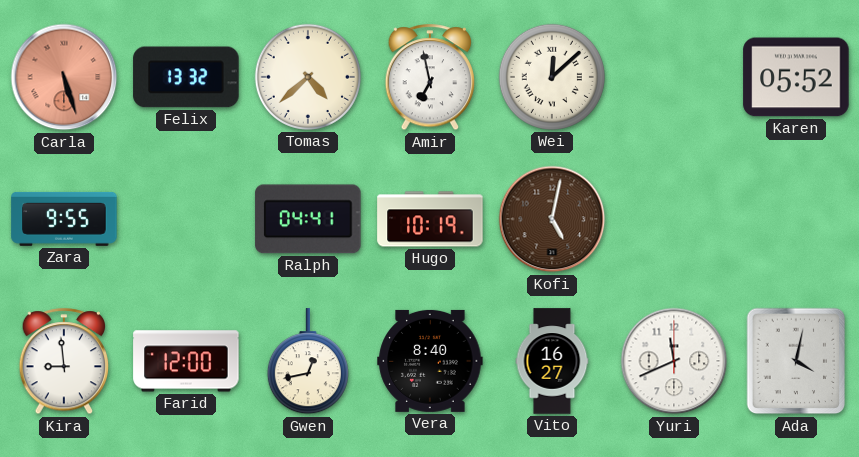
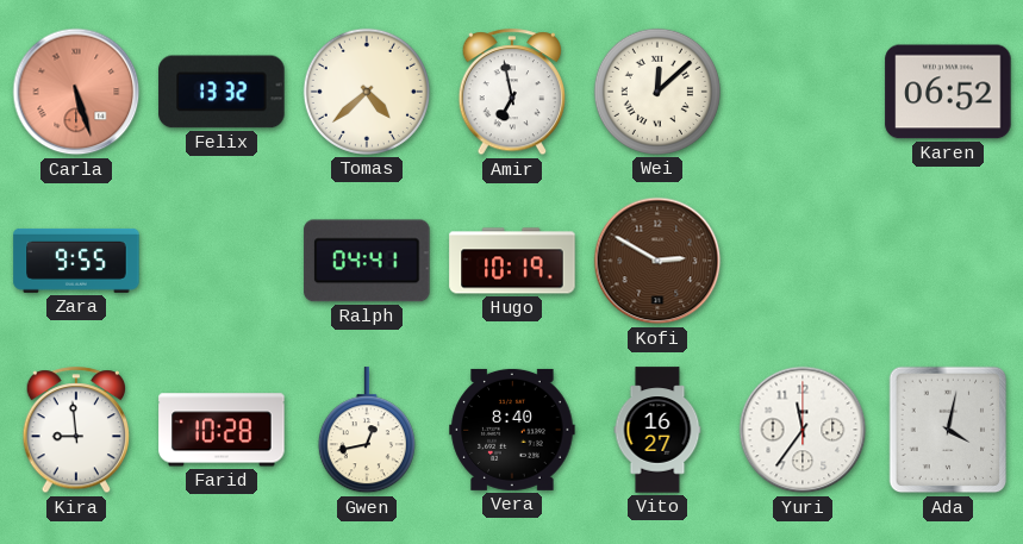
Karen: 05:52 -> 06:52 (948, 92)
Kofi: 5:02 -> 2:50 (657, 261)
Farid: 12:00 -> 10:28 (222, 430)
Yuri: 11:41 -> 11:36 (803, 430)
